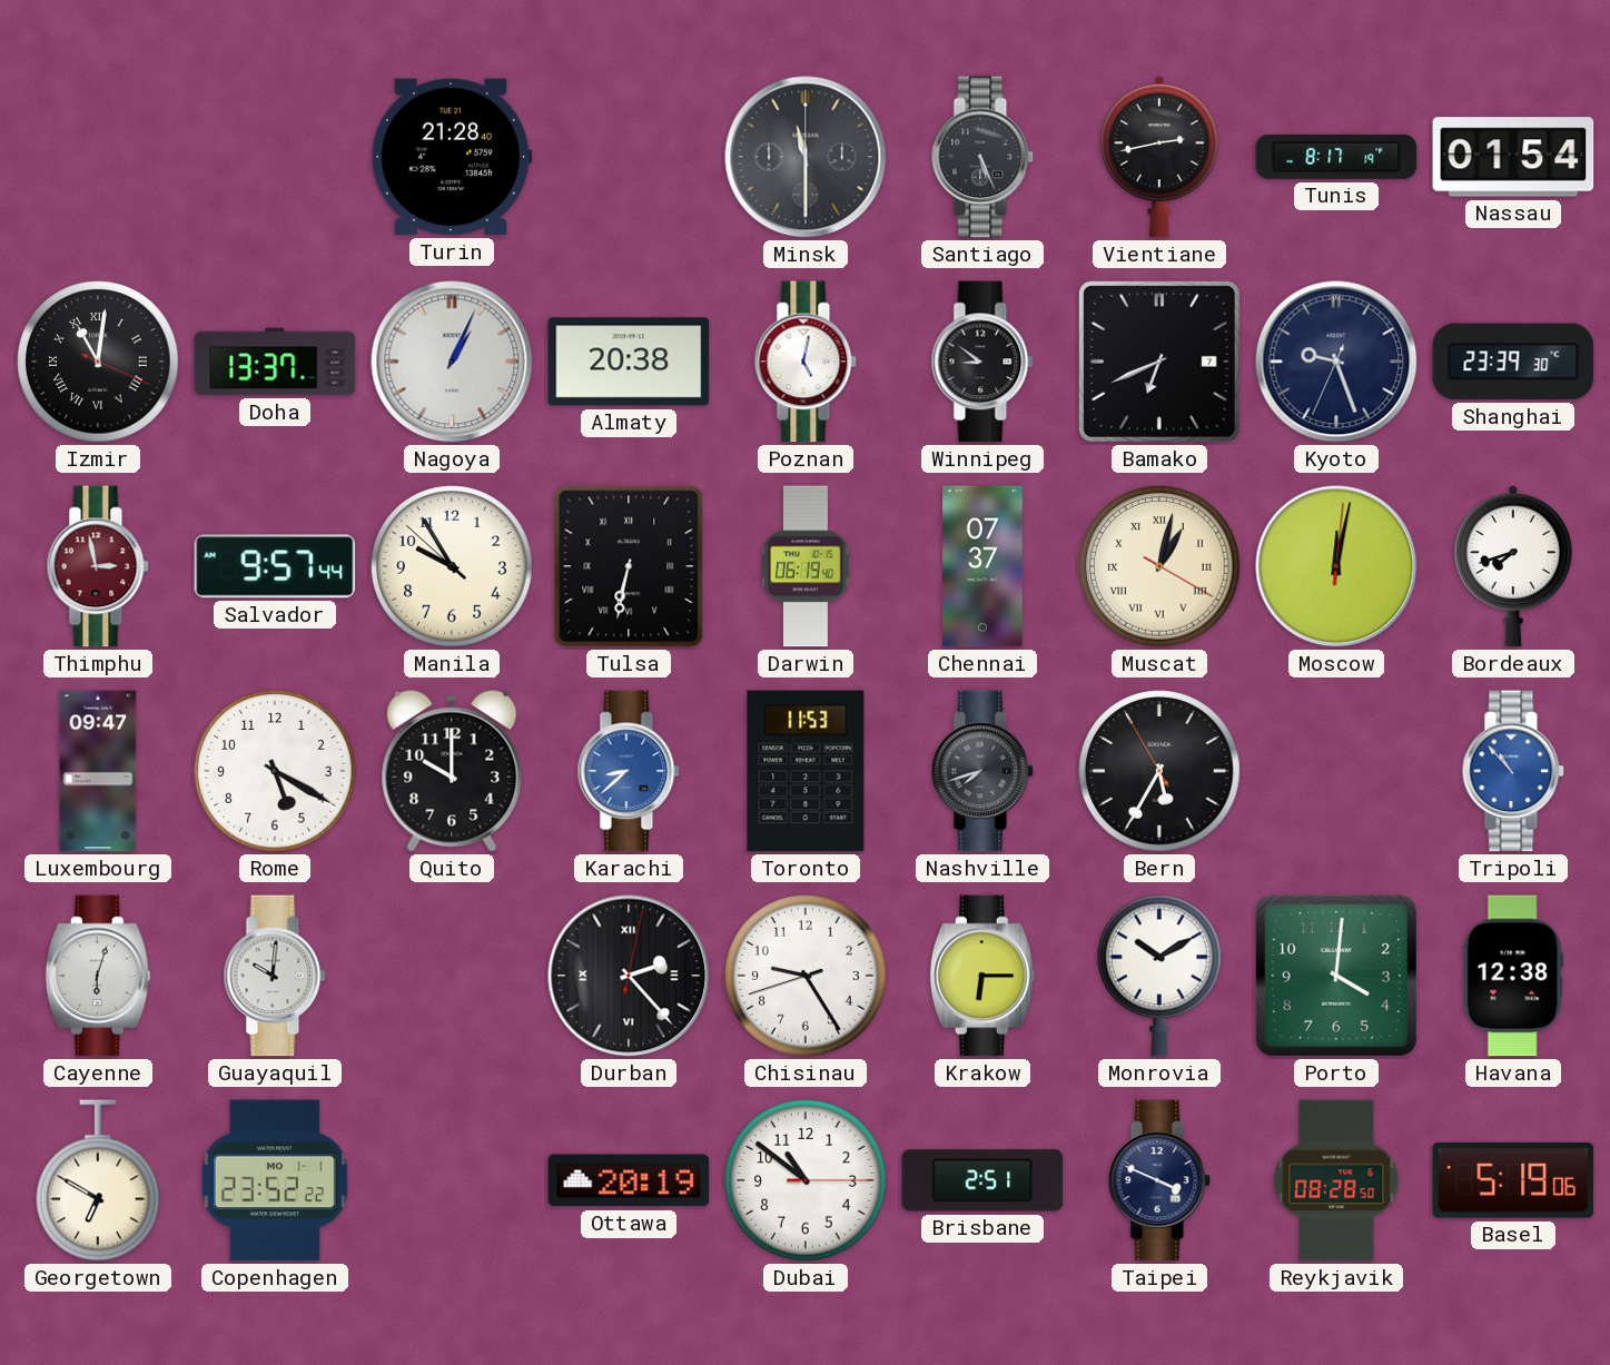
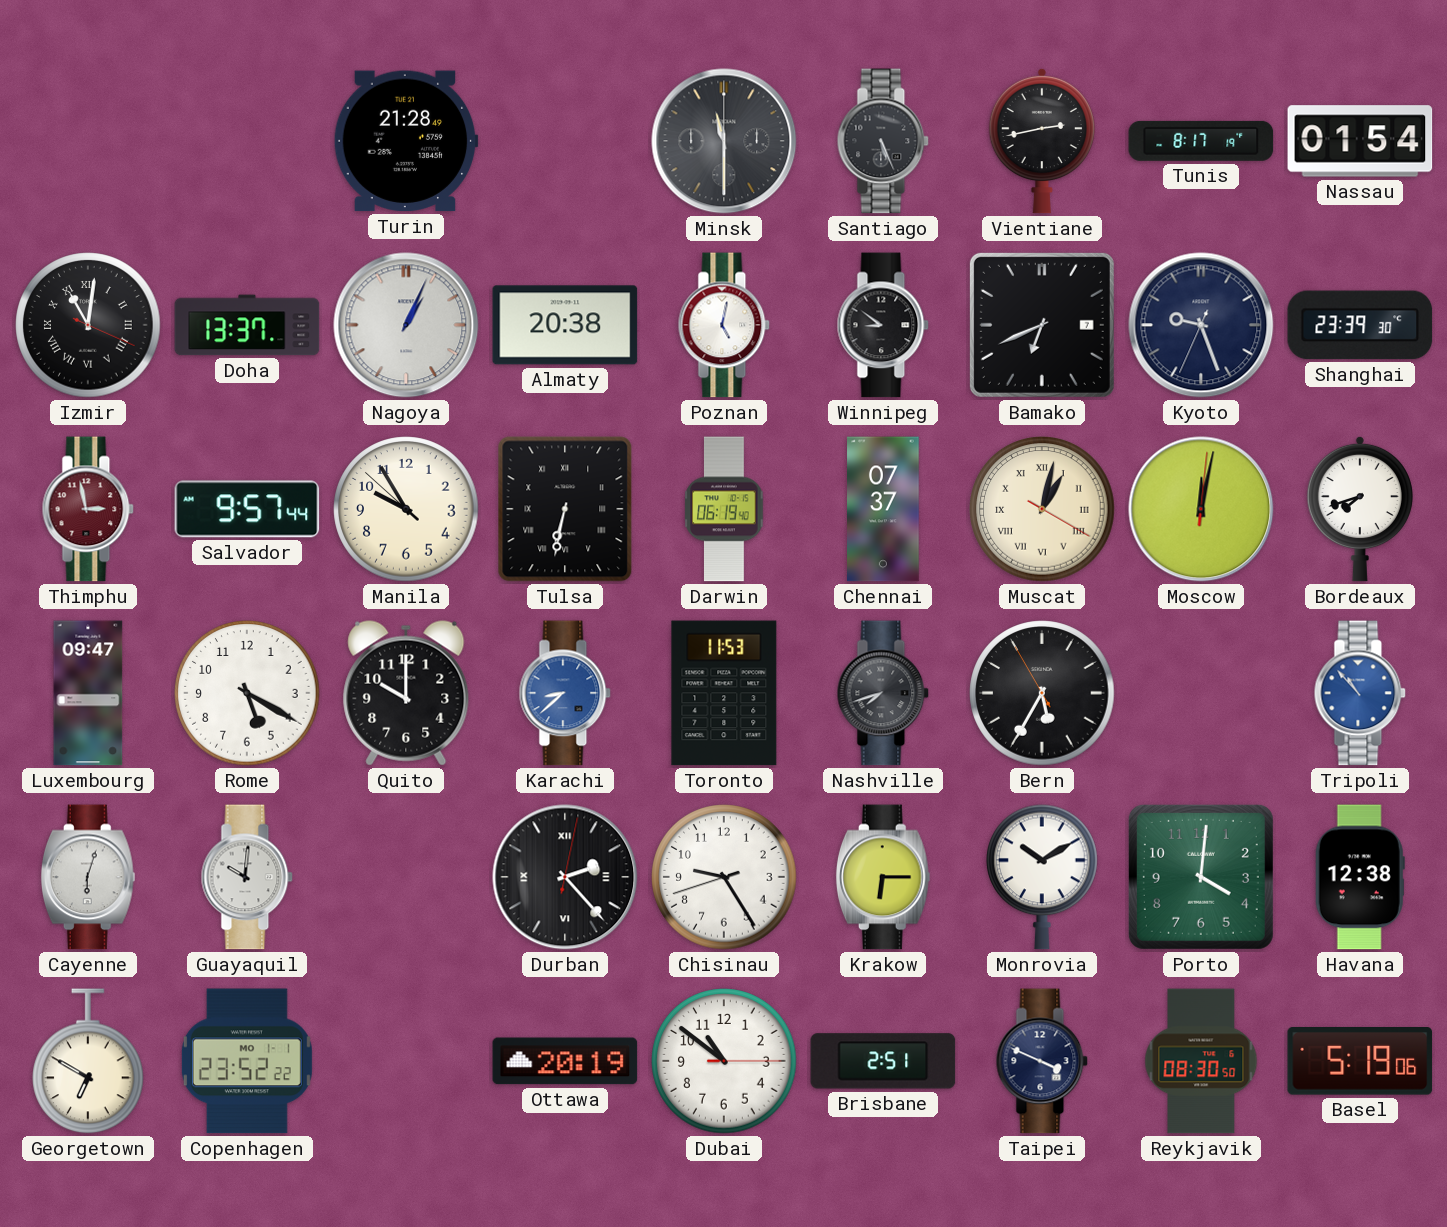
Turin: 21:28:40 -> 21:28:49 (406, 141)
Reykjavik: 08:28 -> 08:30 (1201, 1061)
